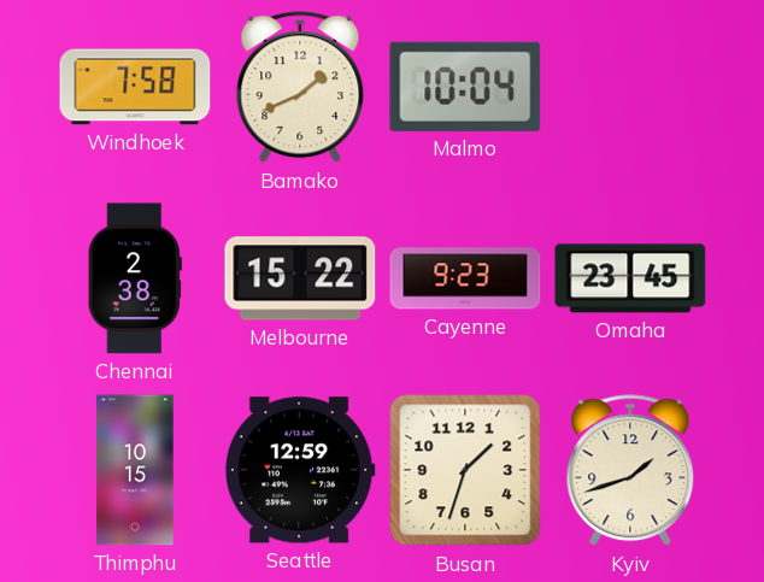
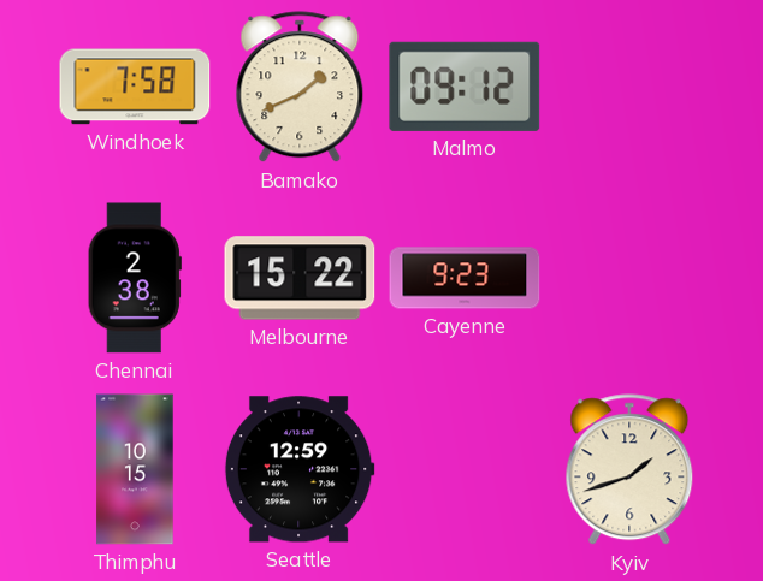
Malmo: 10:04 -> 09:12 (465, 87)
Omaha: 23:45 -> none (630, 278)
Busan: 1:33 -> none (465, 470)
